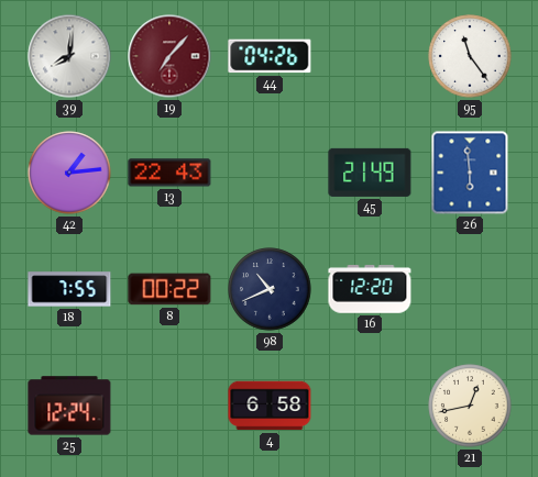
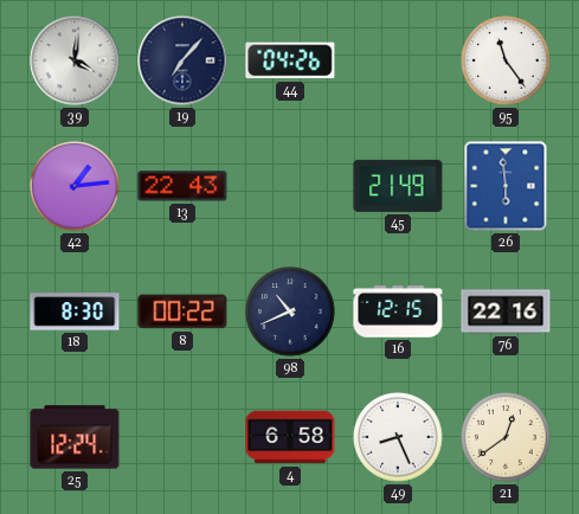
39: 8:01 -> 4:01 (75, 60)
19 dial: burgundy -> navy (182, 60)
18: 7:55 -> 8:30 (75, 311)
16: 12:20 -> 12:15 (398, 311)
76: none -> 22:16 (506, 311)
49: none -> 8:26 (398, 437)
21: 12:43 -> 12:39 (506, 437)
